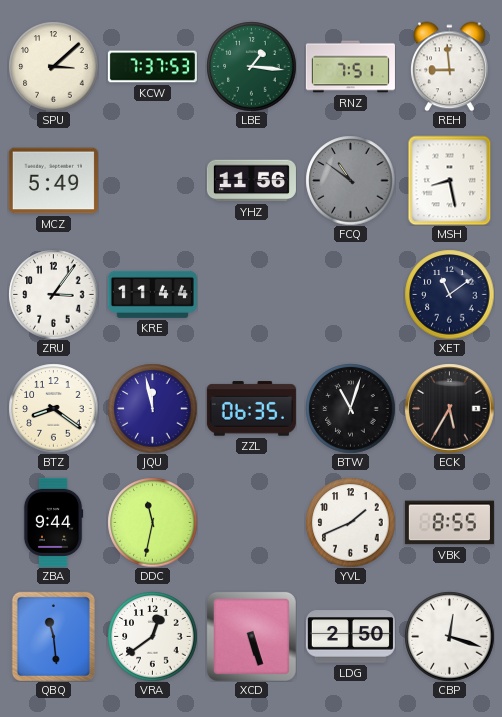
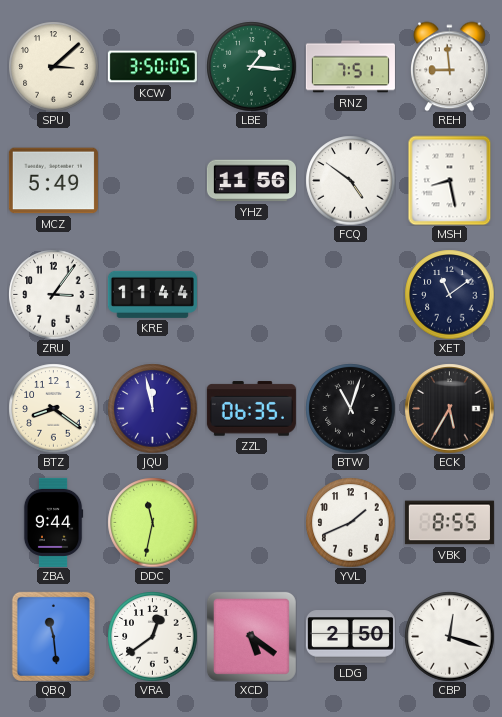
KCW: 7:37 -> 3:50 (152, 67)
FCQ: 10:51 -> 4:51 (350, 180)
FCQ dial: grey -> white (350, 180)
XCD: 5:27 -> 5:21 (251, 636)
